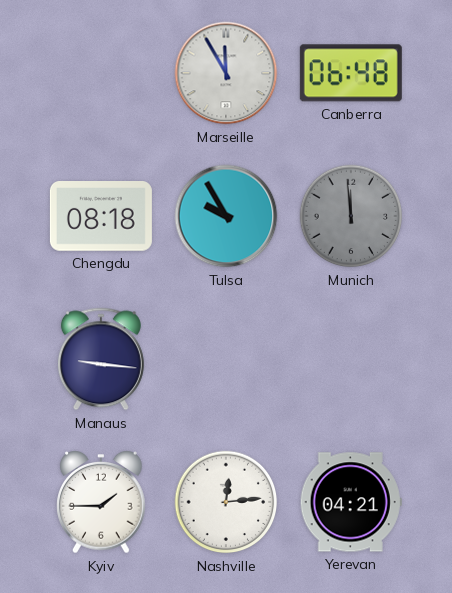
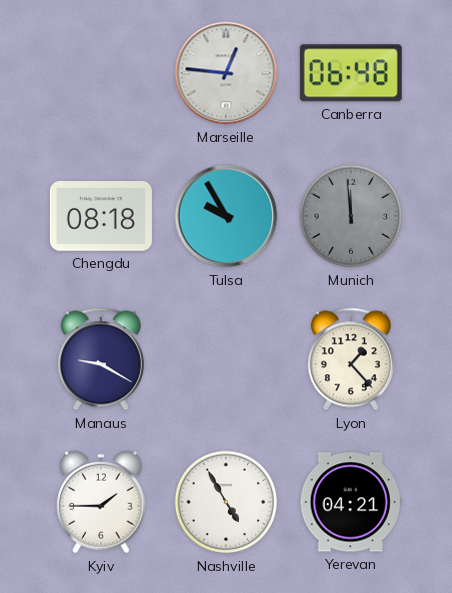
Marseille: 11:55 -> 12:46 (226, 73)
Manaus: 9:16 -> 9:20 (101, 359)
Lyon: none -> 1:23 (351, 359)
Nashville: 12:14 -> 4:55 (226, 502)
